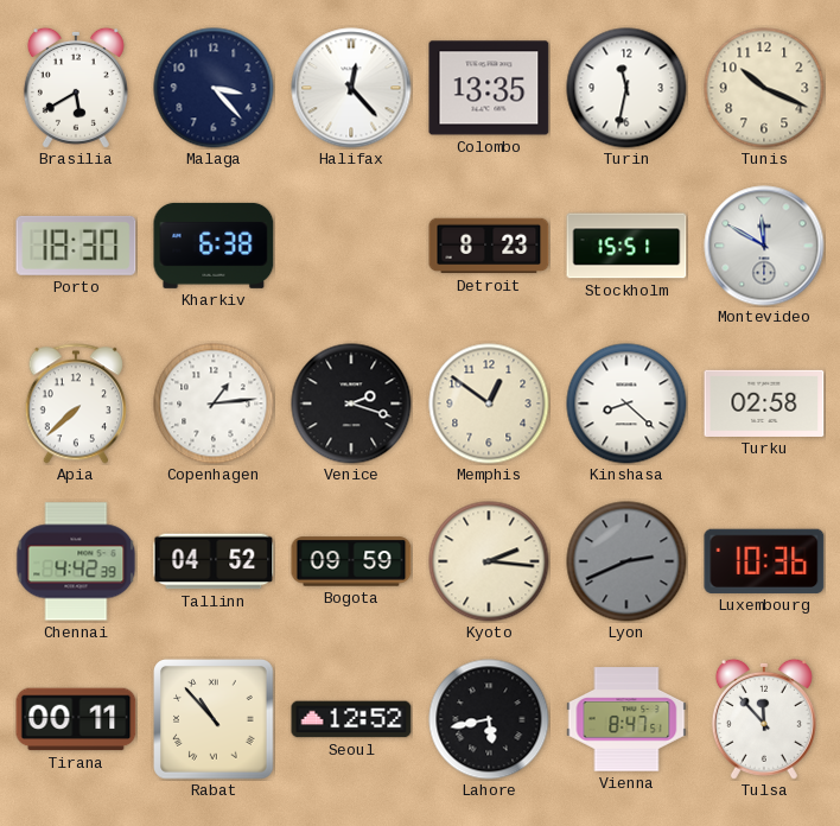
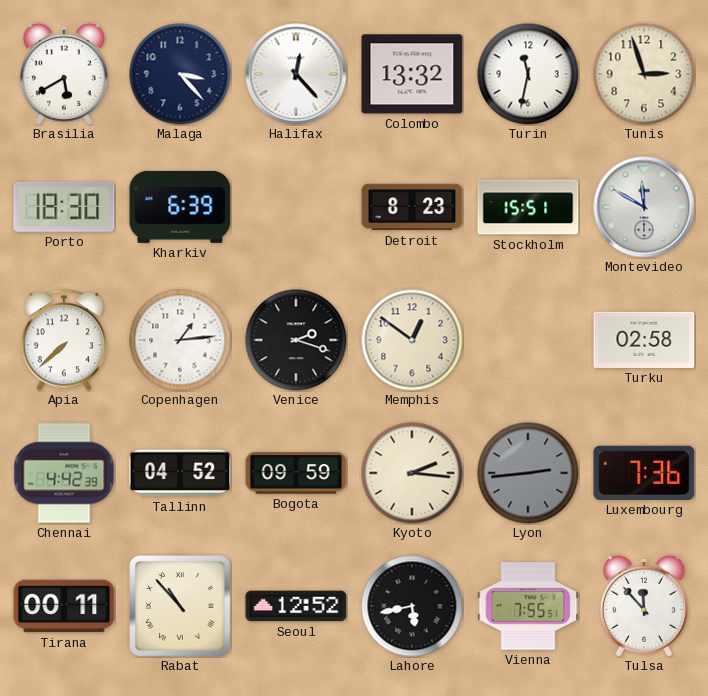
Colombo: 13:35 -> 13:32 (412, 74)
Tunis: 10:19 -> 2:57 (644, 74)
Kharkiv: 6:38 -> 6:39 (180, 207)
Kinshasa: 8:22 -> none (626, 404)
Lyon: 2:41 -> 2:44 (528, 473)
Luxembourg: 10:36 -> 7:36 (644, 473)
Vienna: 8:47 -> 7:55 (528, 606)
